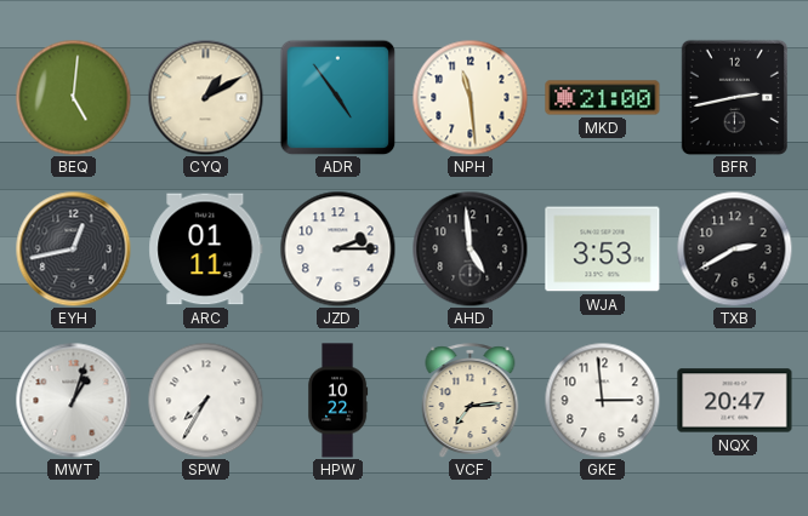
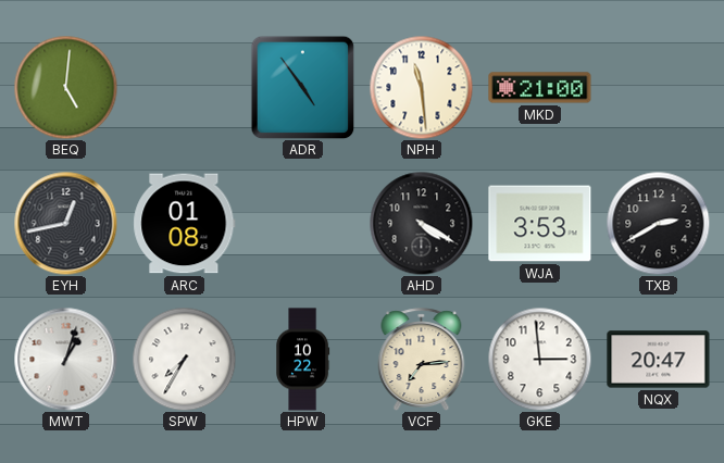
CYQ: 1:10 -> none (205, 97)
BFR: 2:43 -> none (734, 97)
ARC: 01:11 -> 01:08 (185, 224)
JZD: 2:15 -> none (337, 248)
AHD: 4:59 -> 4:20 (421, 223)
